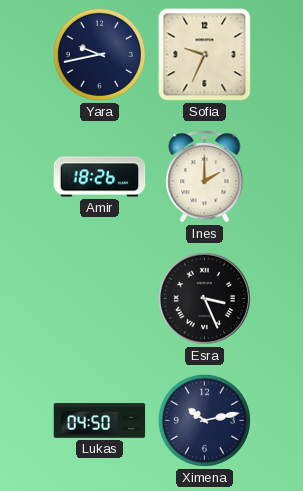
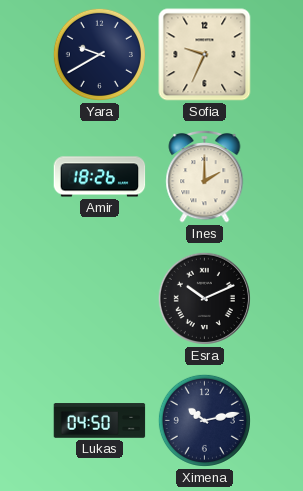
Yara: 9:43 -> 9:40 (99, 54)
Esra: 3:26 -> 10:11 (204, 298)
